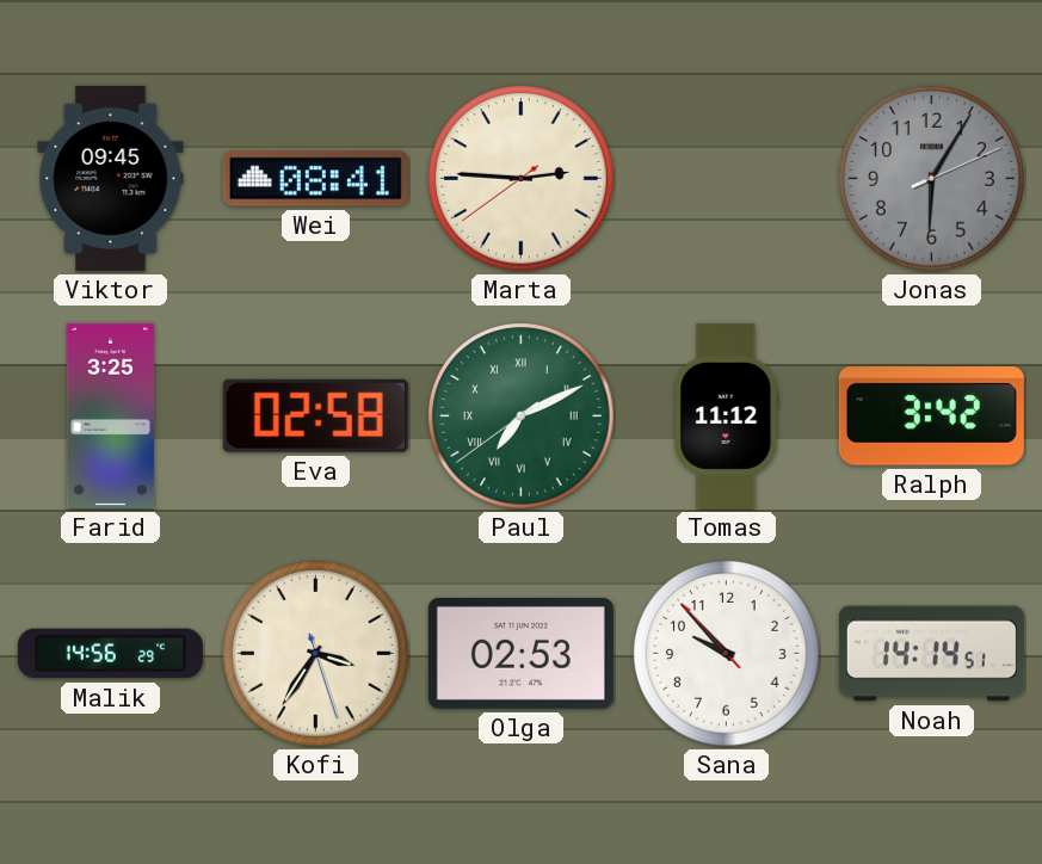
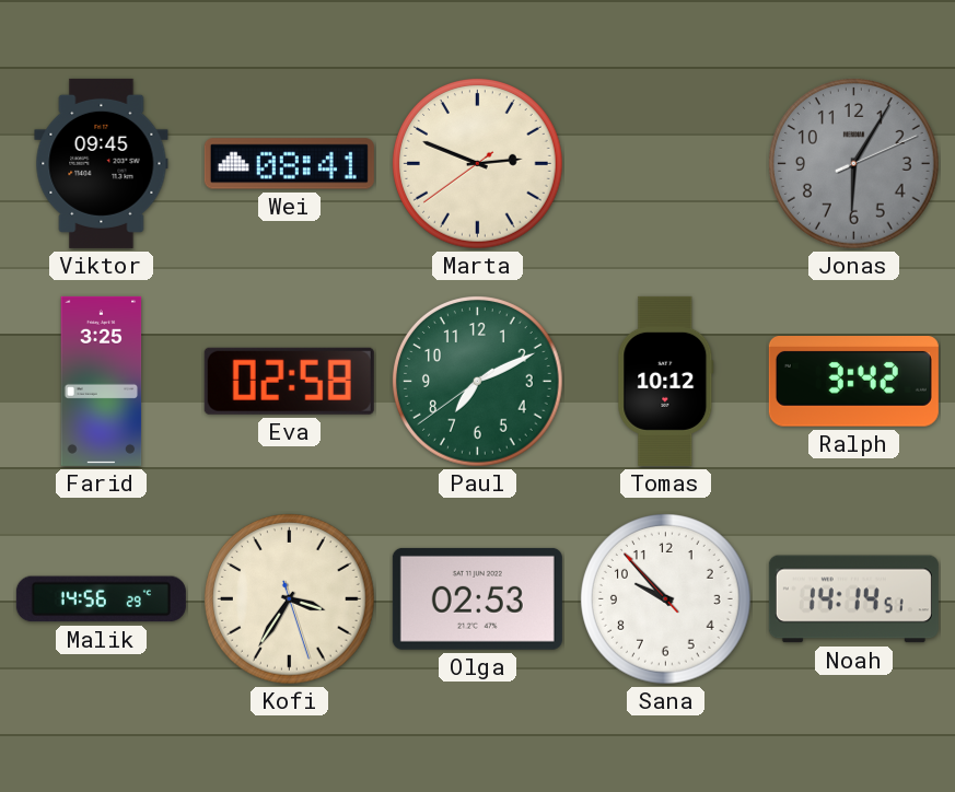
Marta: 2:45 -> 2:48 (478, 164)
Paul numerals: Roman -> Arabic (478, 382)
Tomas: 11:12 -> 10:12 (666, 381)
